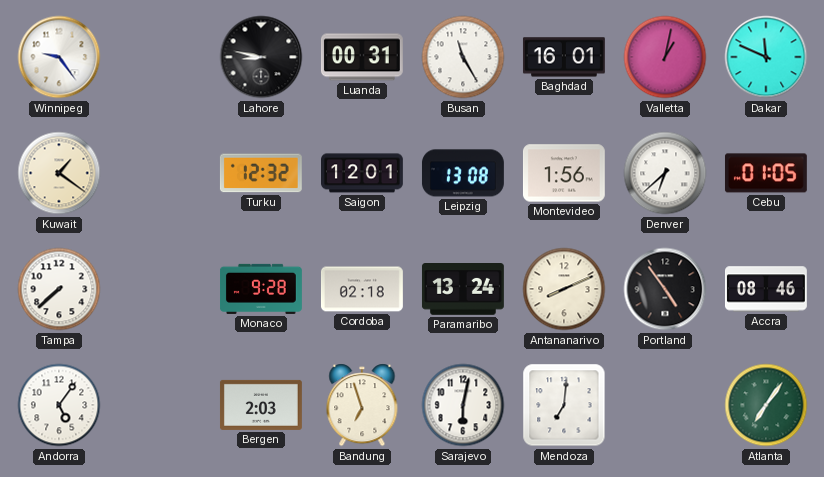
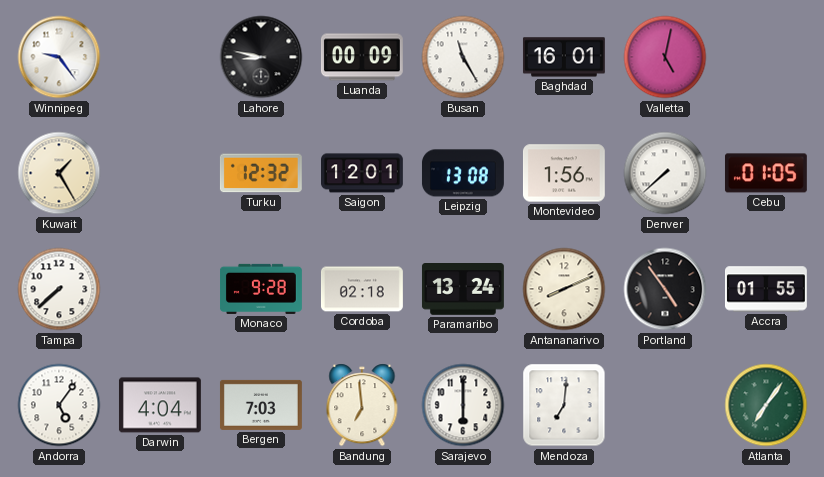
Luanda: 00:31 -> 00:09 (362, 57)
Valletta: 1:02 -> 5:02 (665, 57)
Dakar: 11:49 -> none (766, 57)
Kuwait: 1:21 -> 1:25 (59, 173)
Denver: 6:38 -> 7:38 (665, 173)
Accra: 08:46 -> 01:55 (767, 289)
Darwin: none -> 4:04 (160, 405)
Bergen: 2:03 -> 7:03 (261, 405)
Bandung: 6:57 -> 6:59 (362, 405)
Sarajevo: 6:02 -> 6:00 (463, 405)
